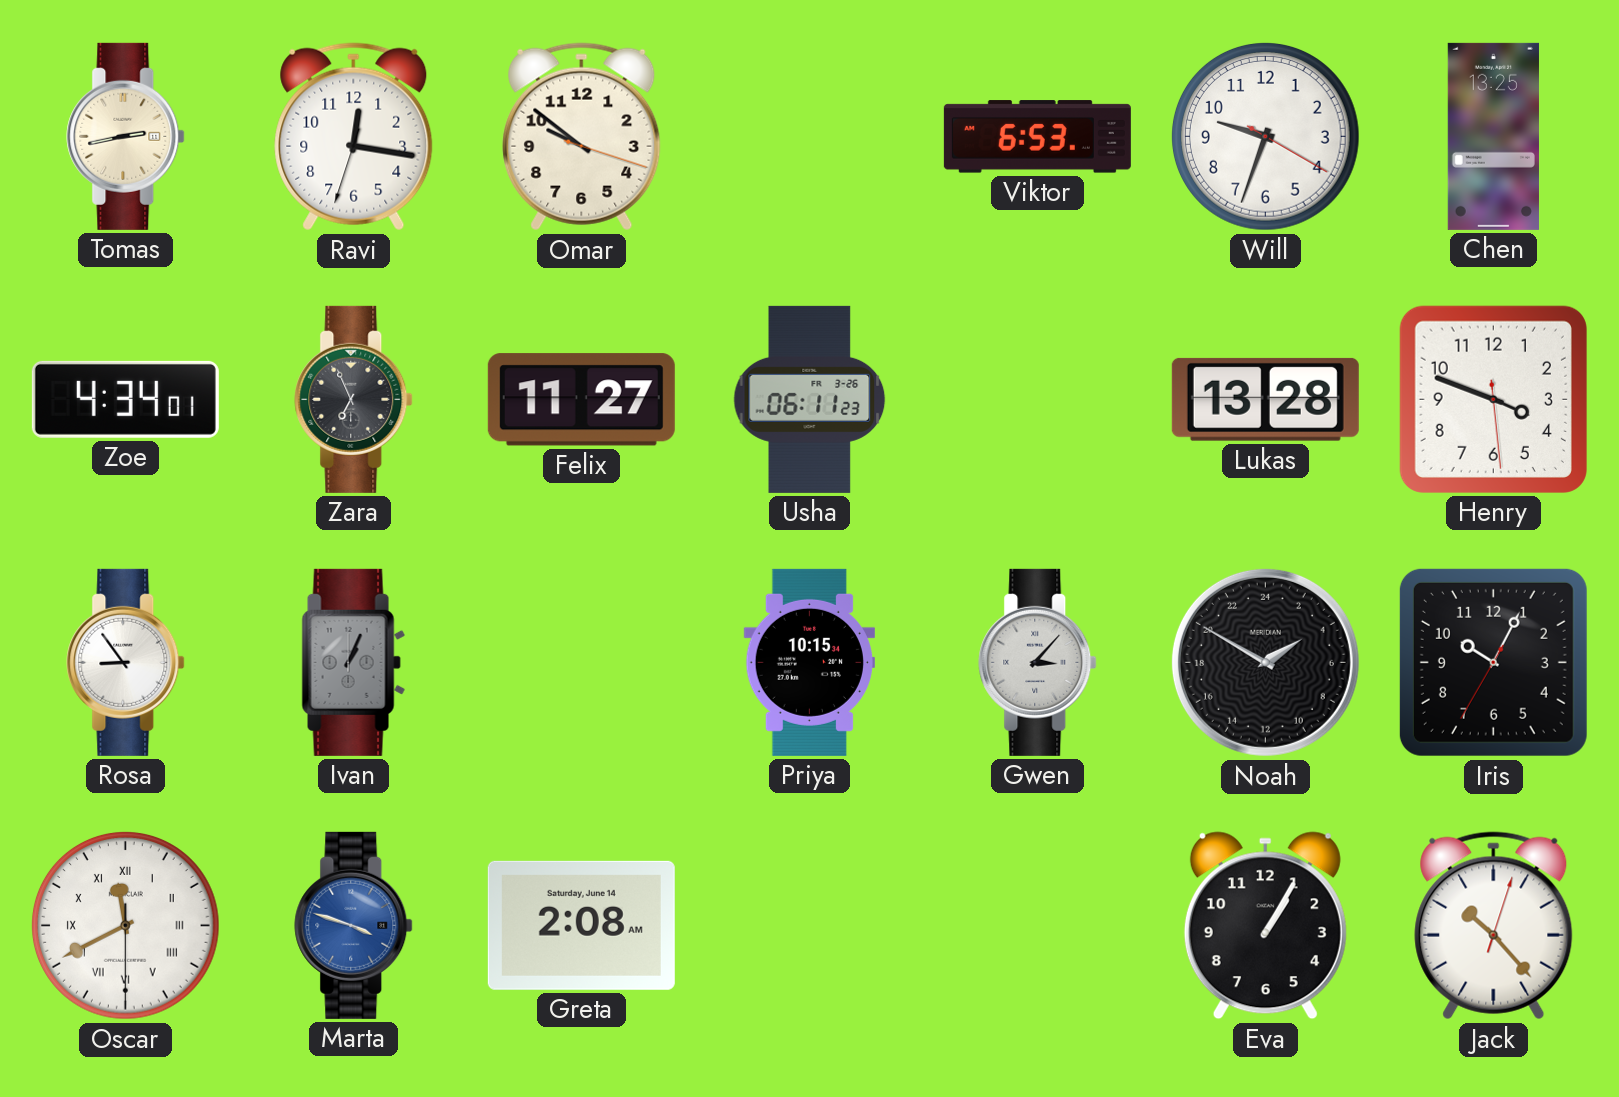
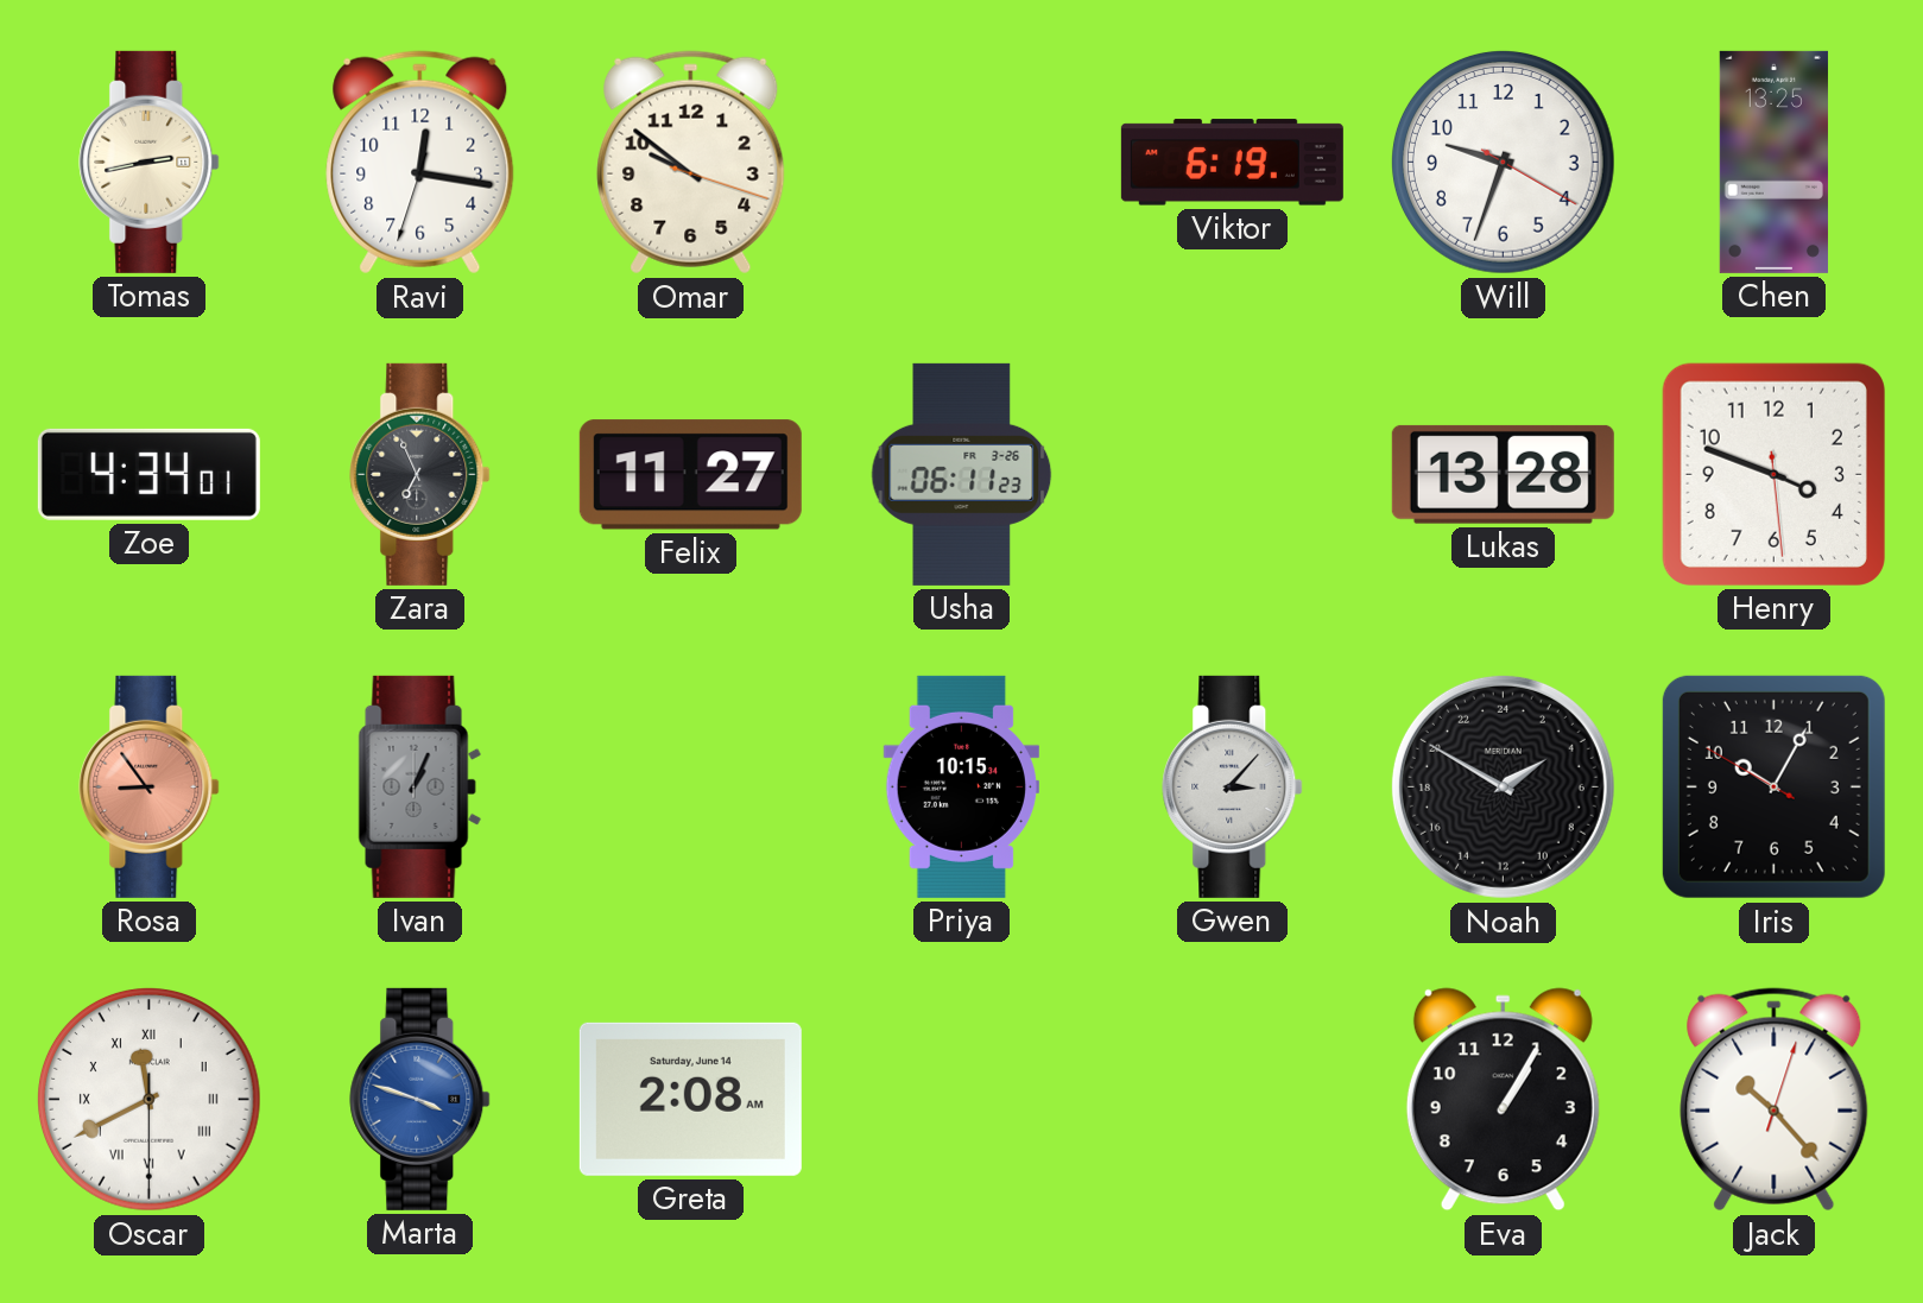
Viktor: 6:53 -> 6:19 (1232, 163)
Rosa dial: white -> salmon (150, 786)
Iris: 10:04:35 -> 10:04:50 (1773, 786)
